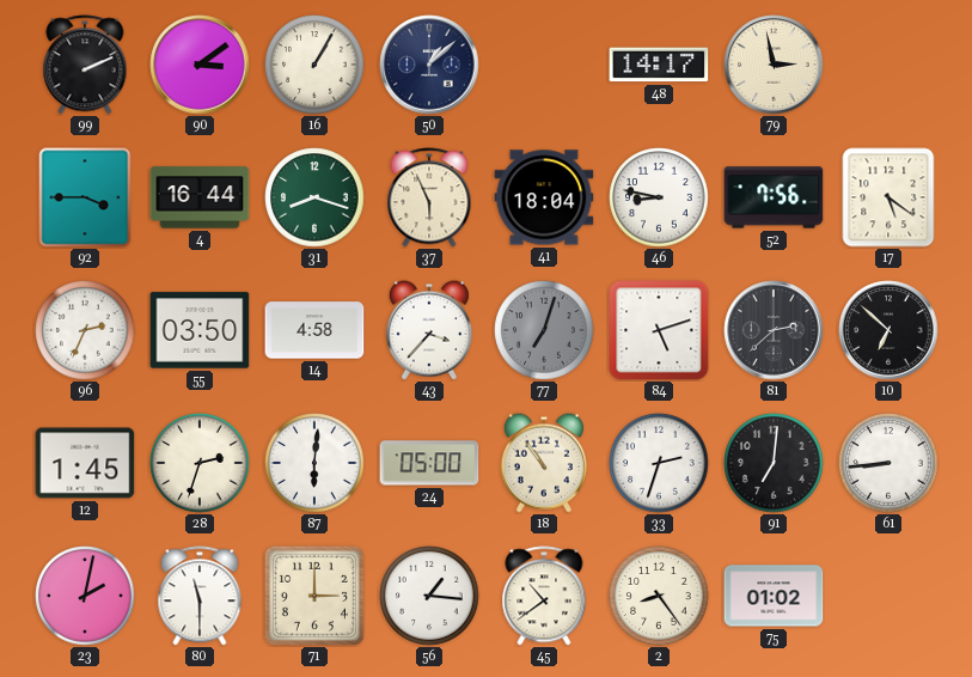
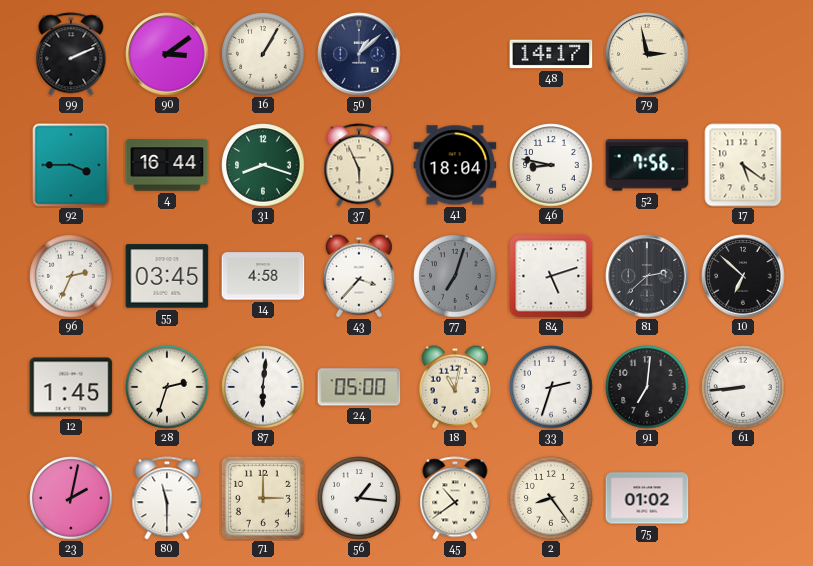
55: 03:50 -> 03:45 (167, 276)
18: 10:54 -> 11:02 (455, 387)
